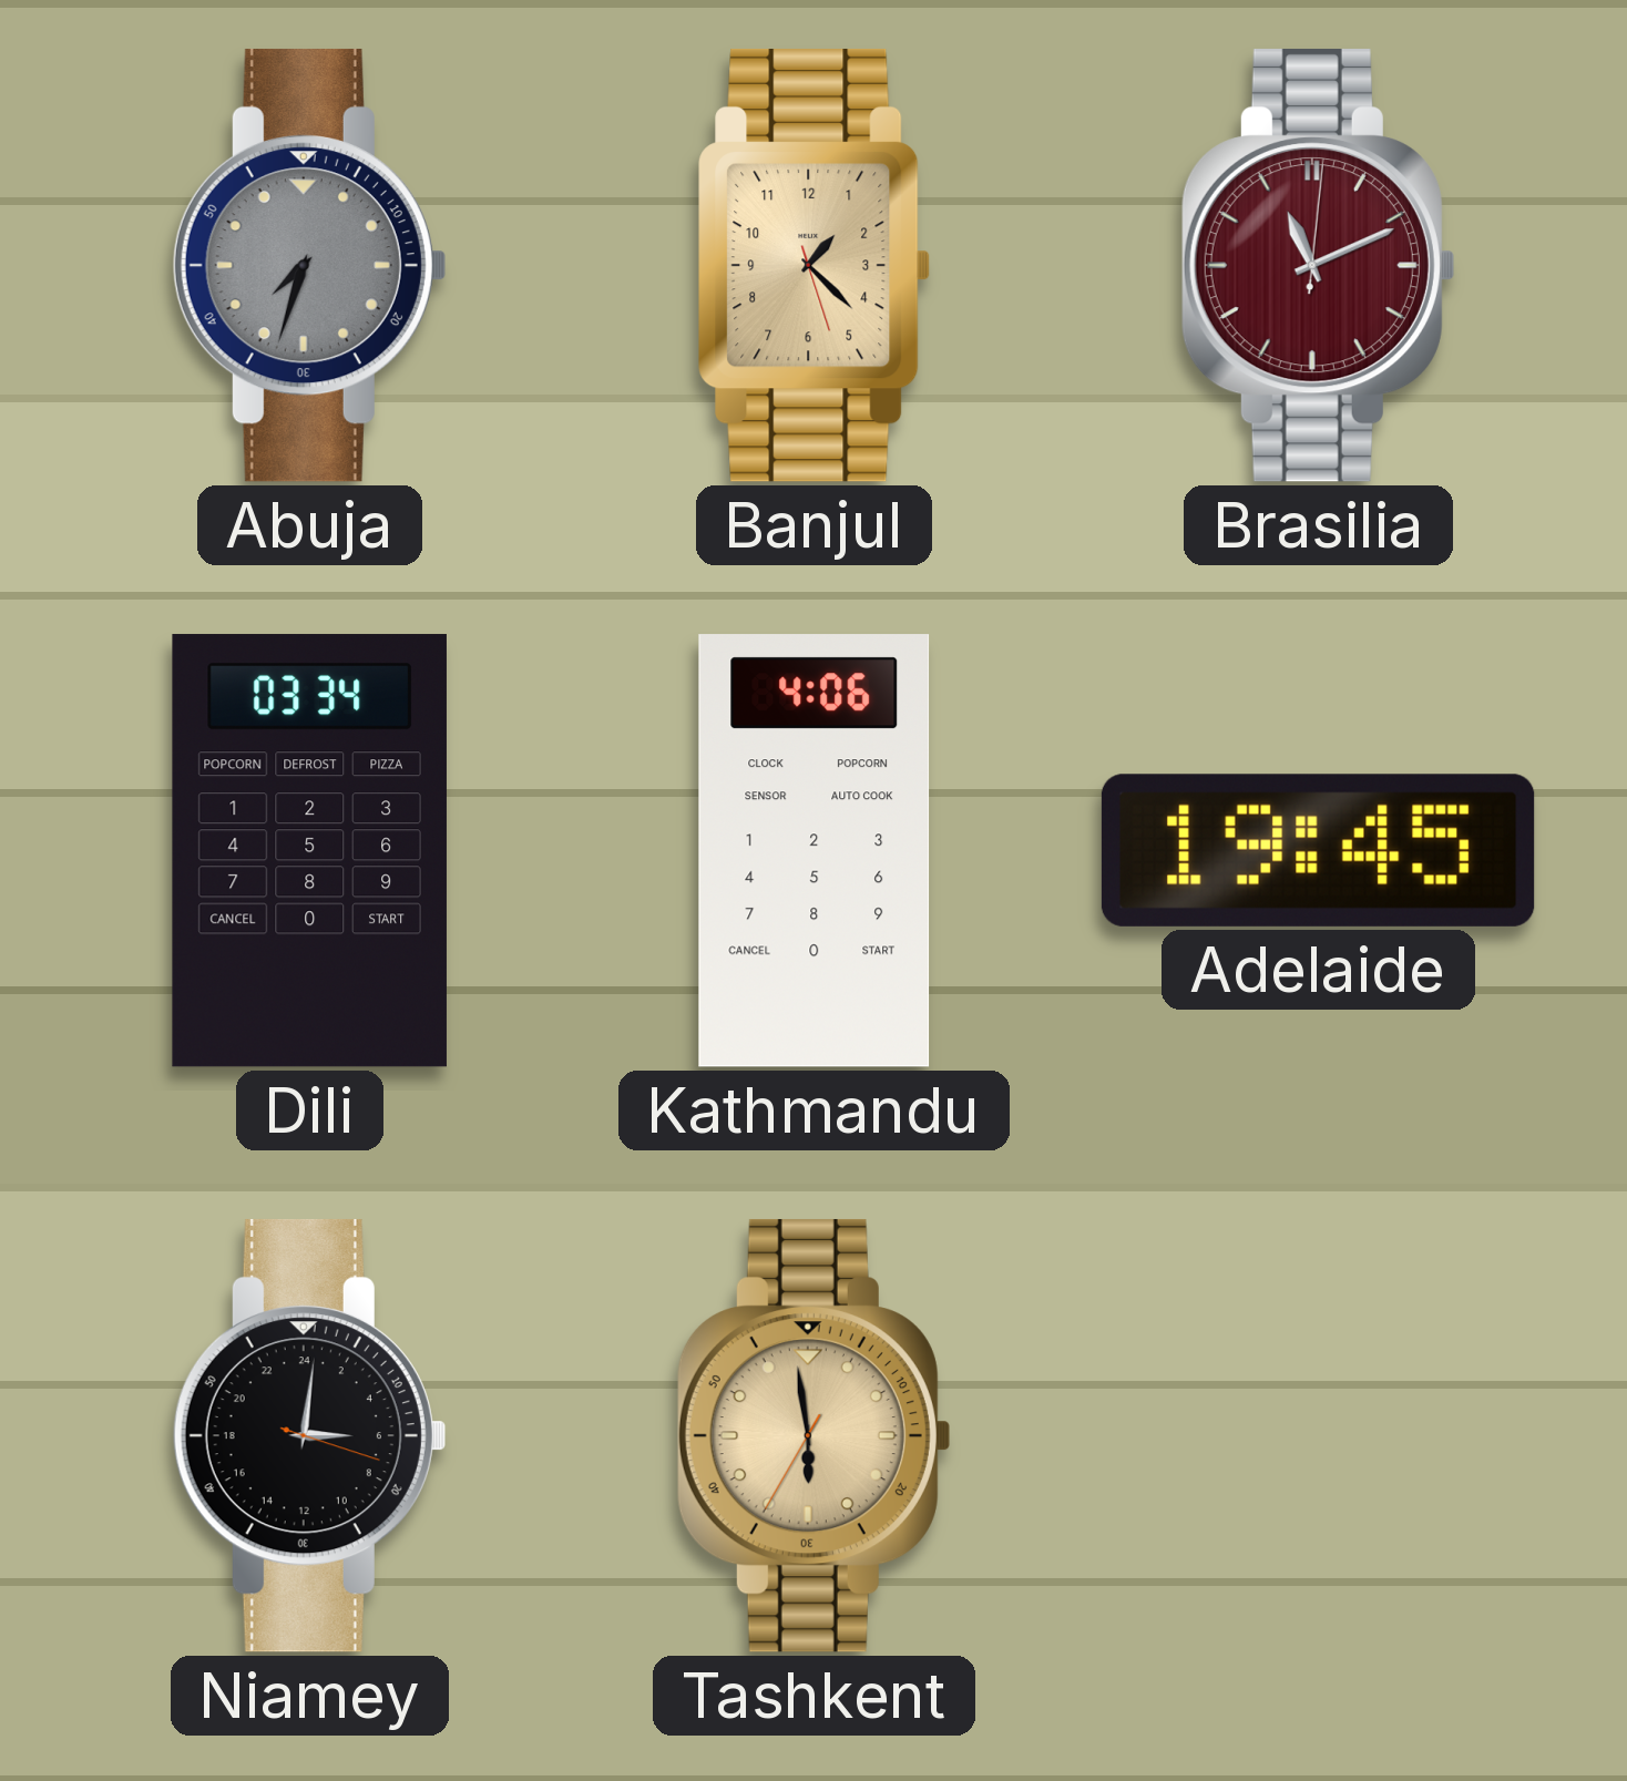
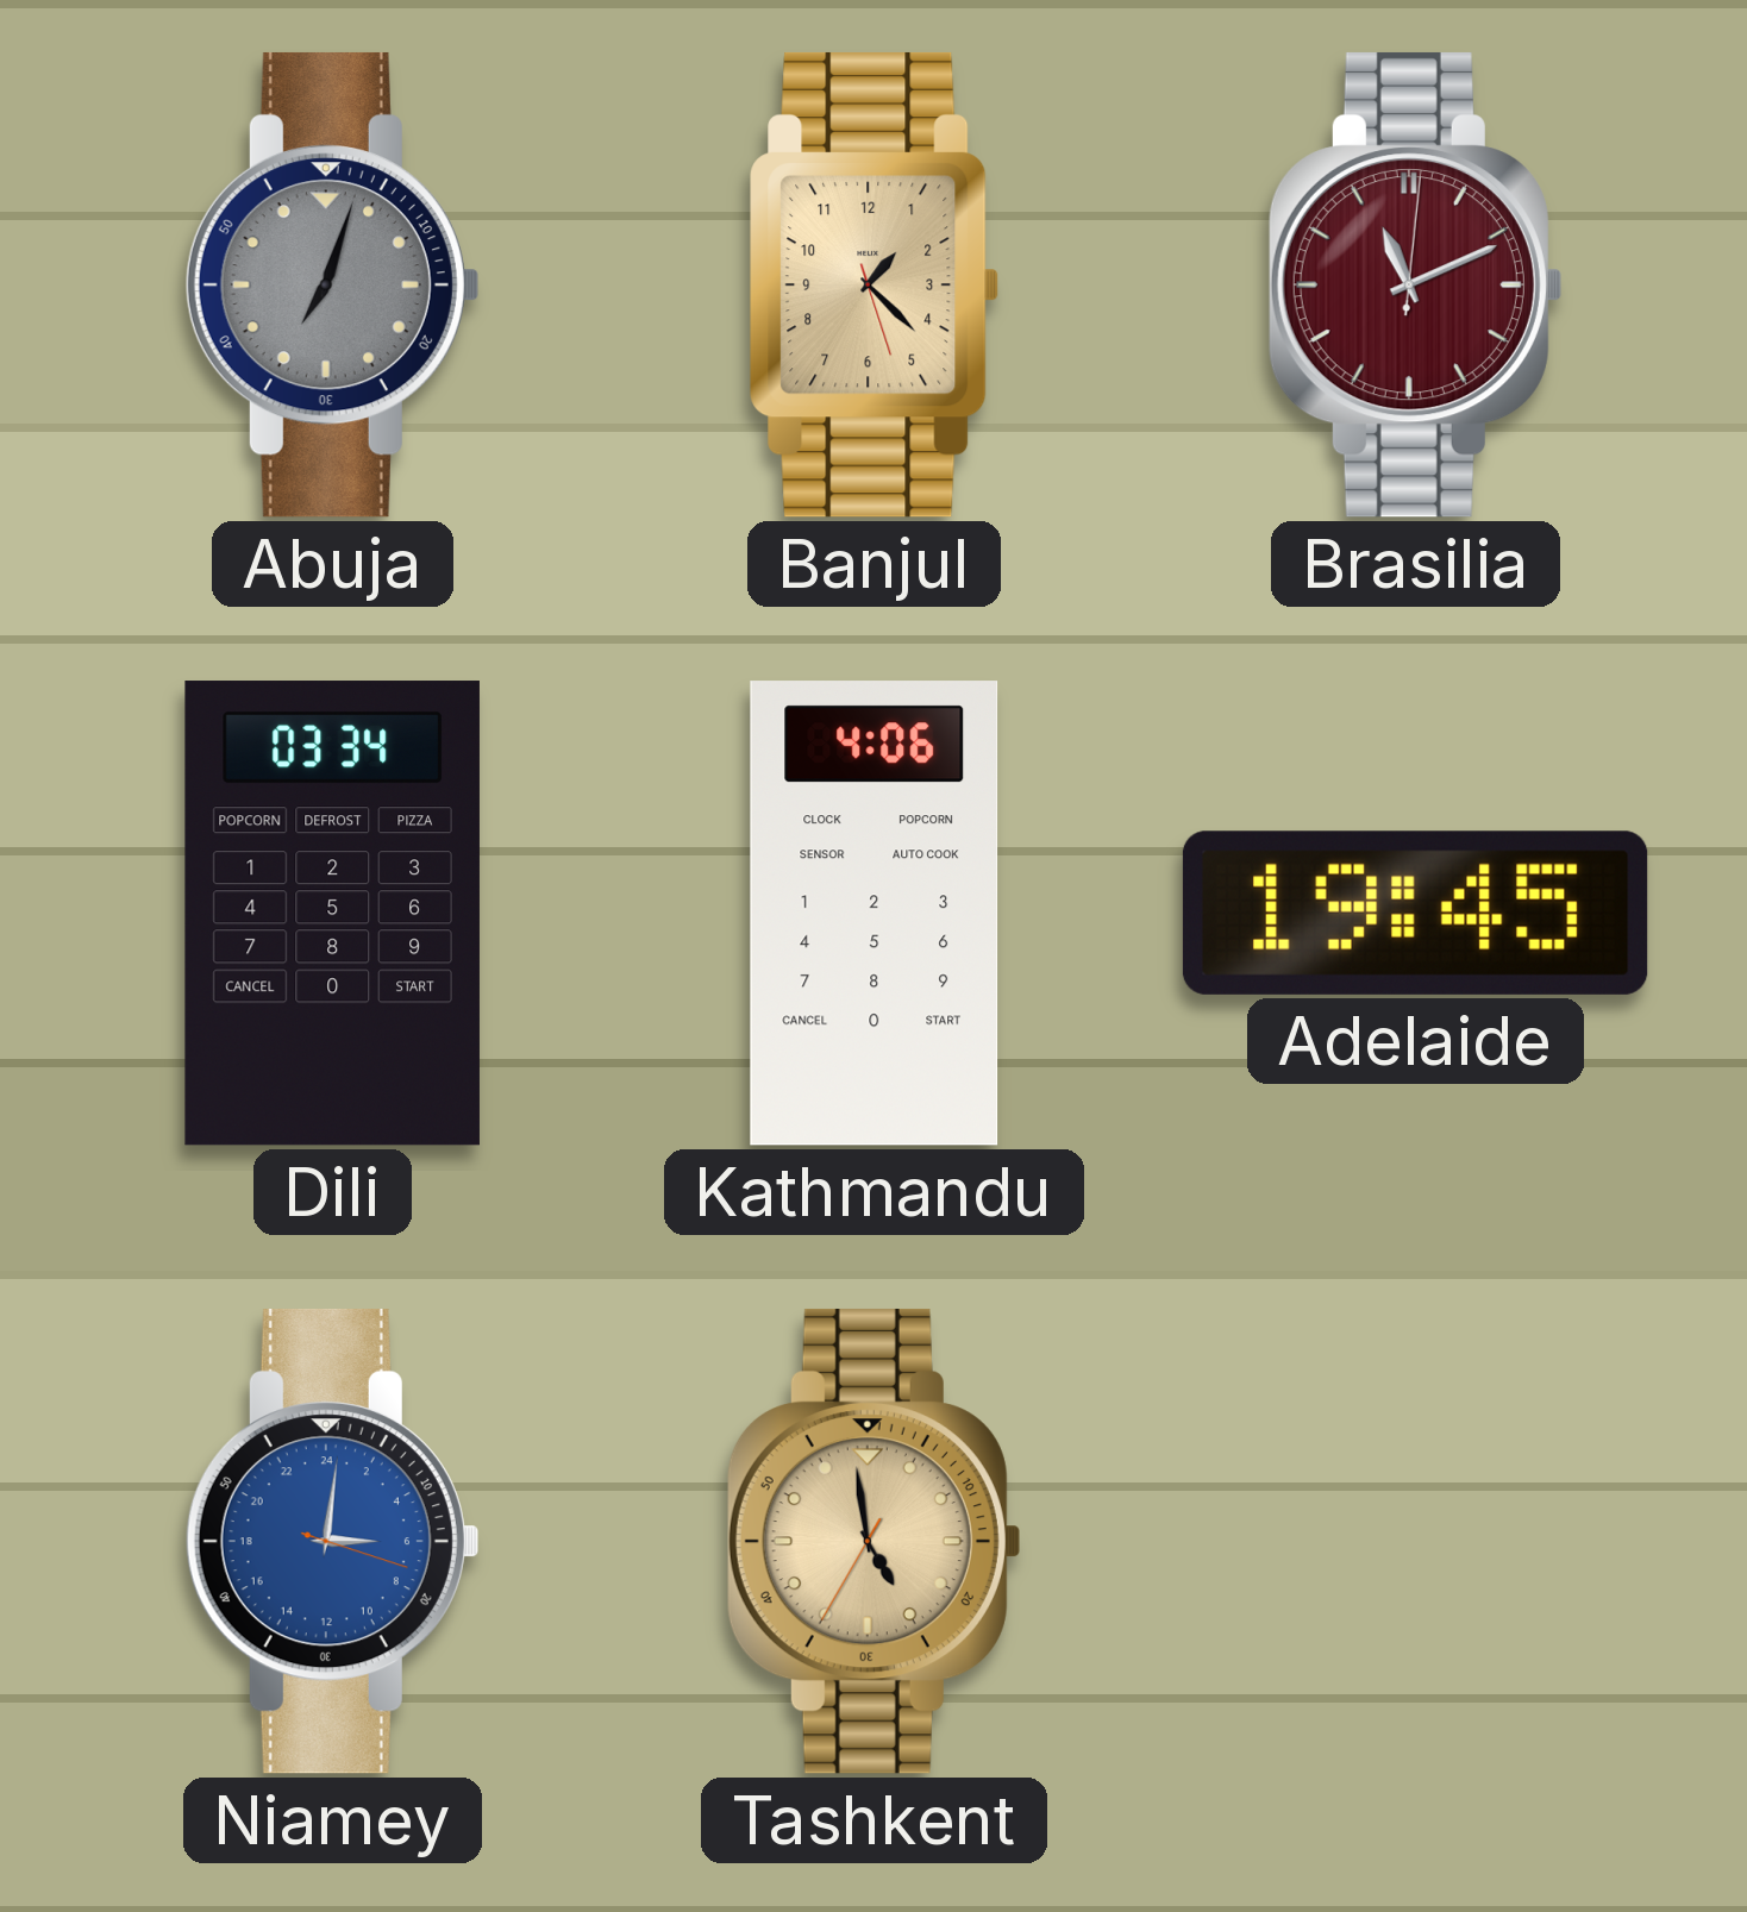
Abuja: 7:33 -> 7:03 (332, 284)
Niamey dial: black -> blue (332, 1541)
Tashkent: 5:58 -> 4:58 (873, 1541)
